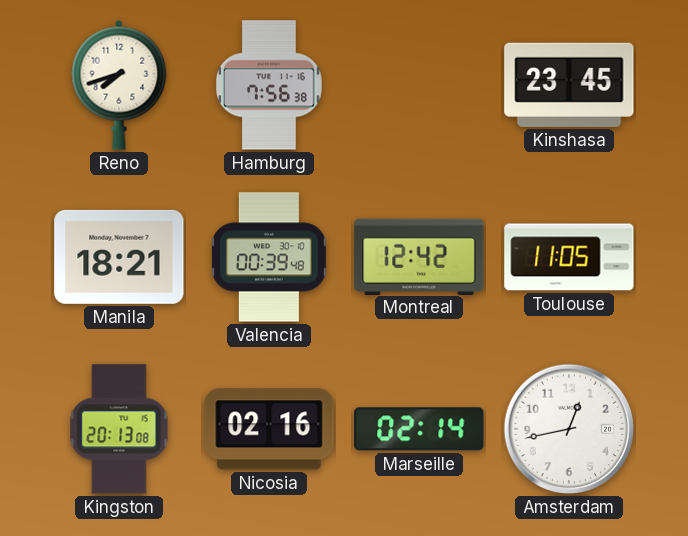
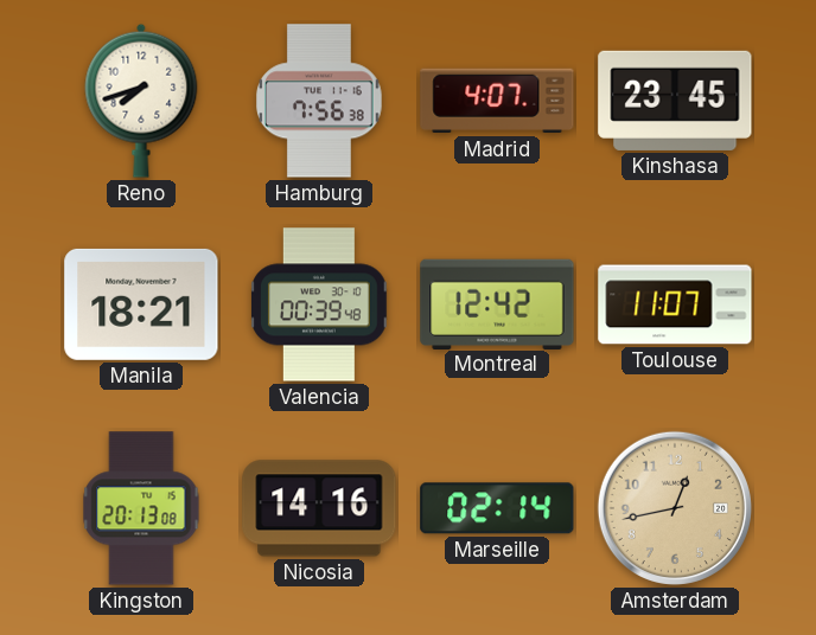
Madrid: none -> 4:07 (497, 101)
Toulouse: 11:05 -> 11:07 (675, 304)
Nicosia: 02:16 -> 14:16 (319, 508)
Amsterdam dial: white -> champagne (675, 508)
